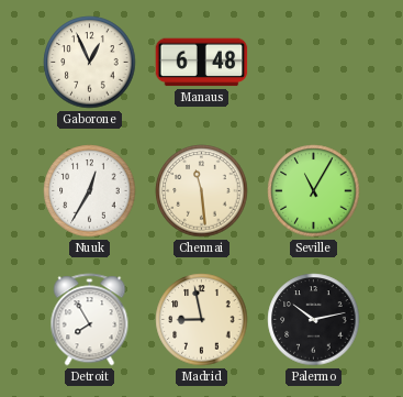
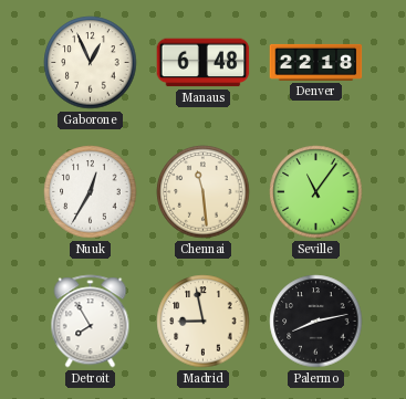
Denver: none -> 22:18 (316, 62)
Seville: 11:05 -> 11:06 (316, 192)
Palermo: 10:13 -> 8:13 (316, 322)
